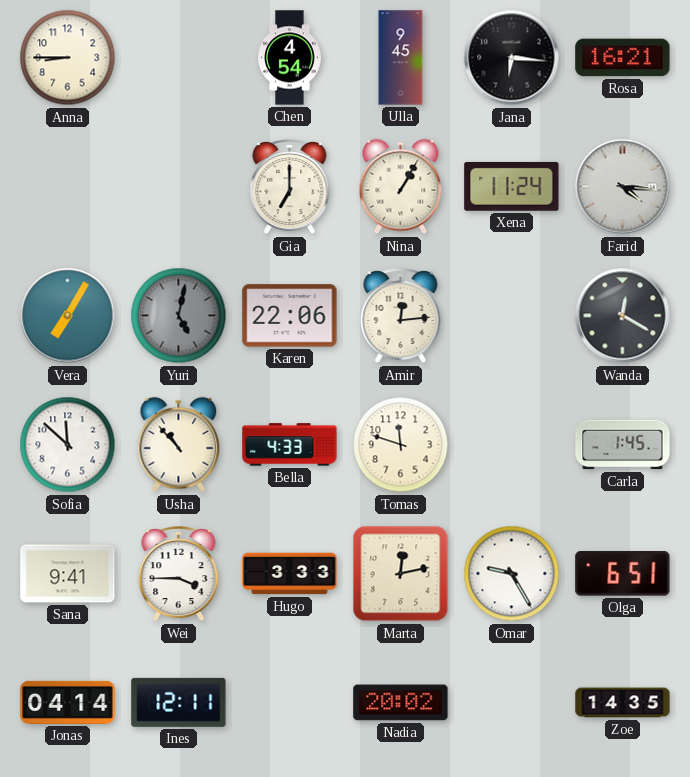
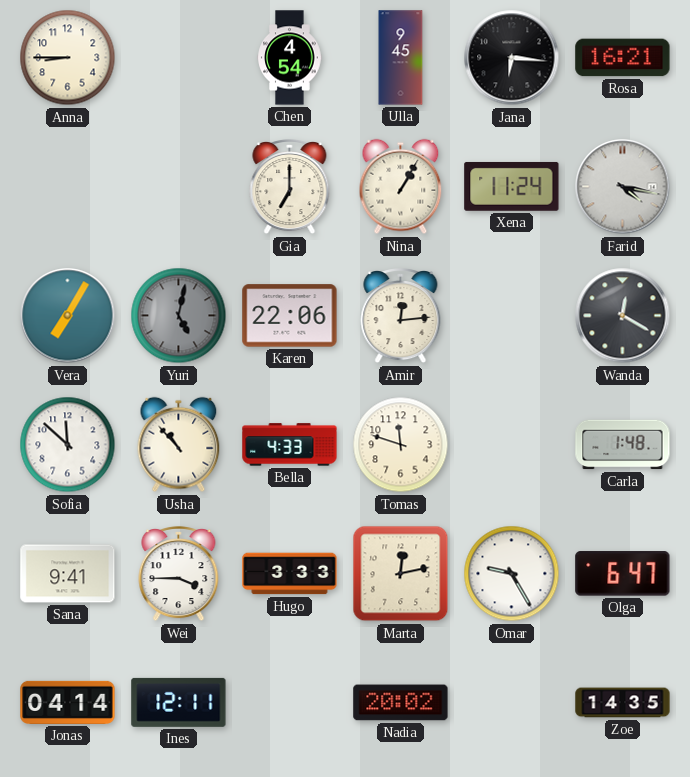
Farid: 4:16 -> 4:17 (623, 187)
Carla: 1:45 -> 1:48 (623, 445)
Olga: 6:51 -> 6:47 (623, 574)
